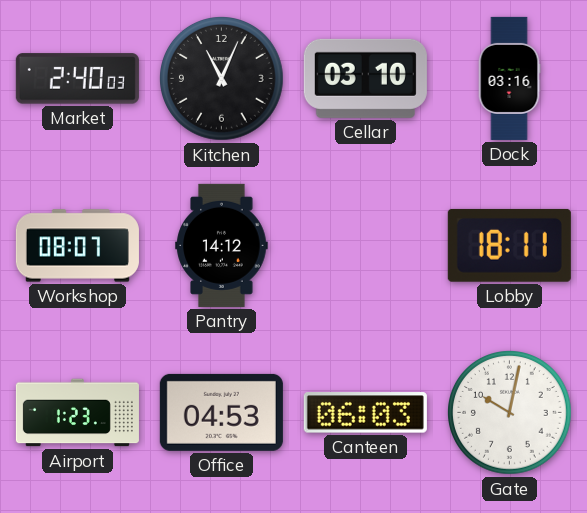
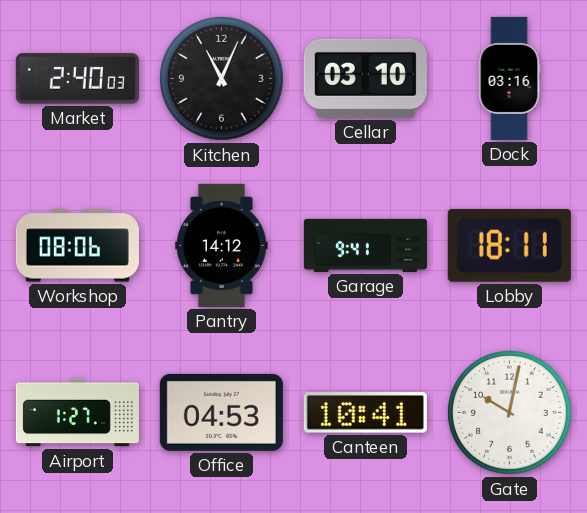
Workshop: 08:07 -> 08:06 (77, 246)
Garage: none -> 9:41 (365, 245)
Airport: 1:23 -> 1:27 (77, 413)
Canteen: 06:03 -> 10:41 (365, 413)
